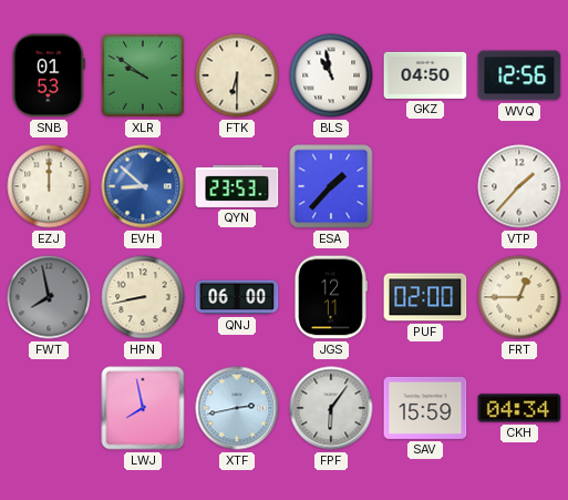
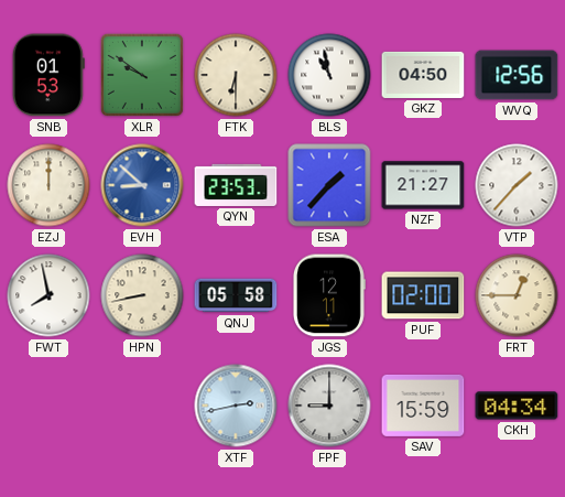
NZF: none -> 21:27 (423, 185)
FWT dial: grey -> white (48, 295)
QNJ: 06:00 -> 05:58 (236, 295)
LWJ: 7:58 -> none (143, 408)
FPF: 6:06 -> 9:00 (329, 406)
